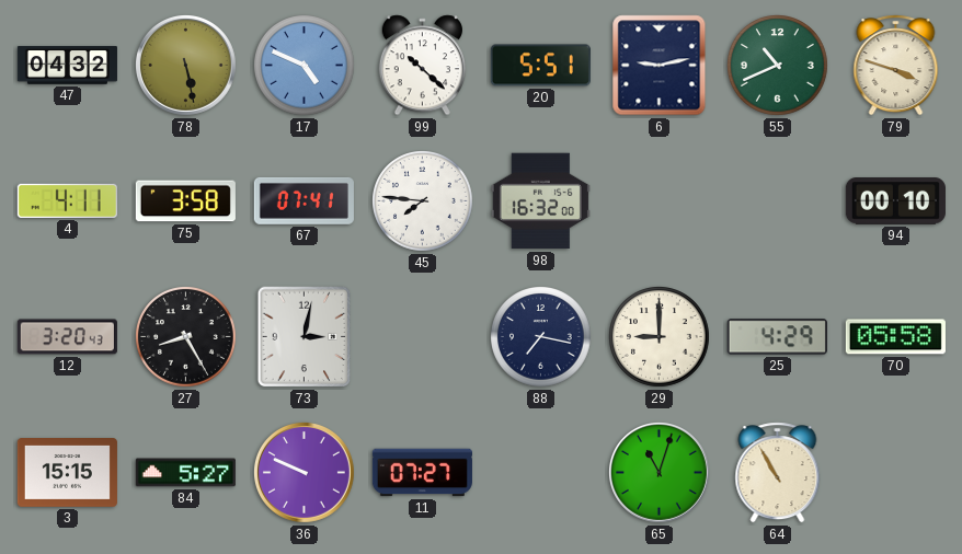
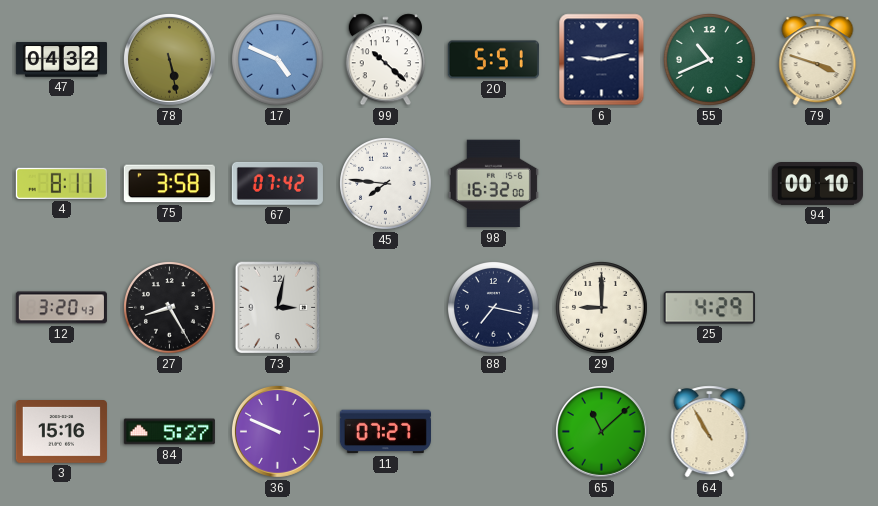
4: 4:11 -> 8:11 (61, 183)
67: 07:41 -> 07:42 (277, 183)
70: 05:58 -> none (895, 337)
3: 15:15 -> 15:16 (61, 432)
65: 11:03 -> 11:08 (601, 431)
